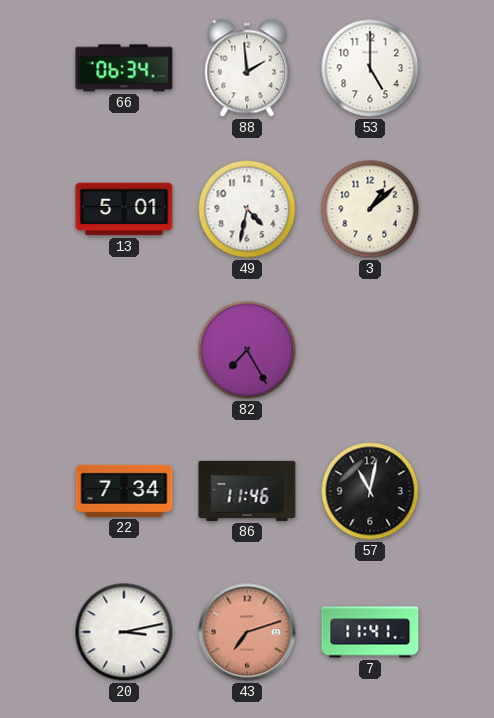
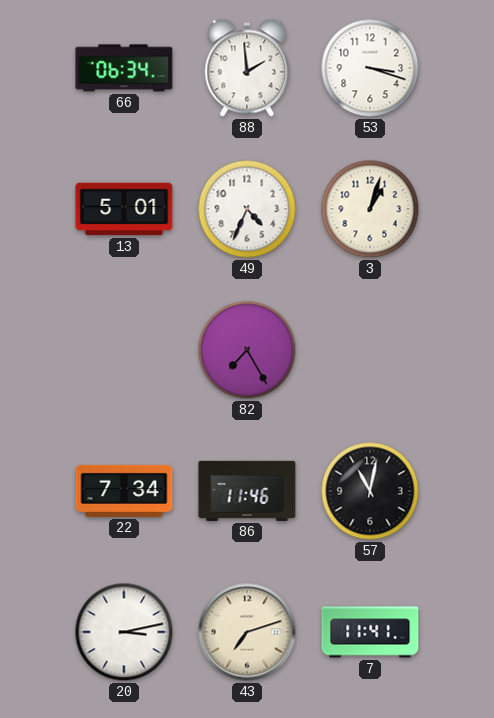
53: 5:00 -> 3:18 (370, 68)
49: 4:32 -> 4:34 (247, 209)
3: 1:08 -> 1:03 (370, 209)
43 dial: salmon -> cream (247, 632)
